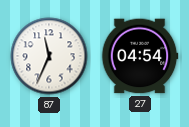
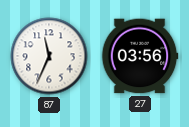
27: 04:54 -> 03:56 (140, 56)
